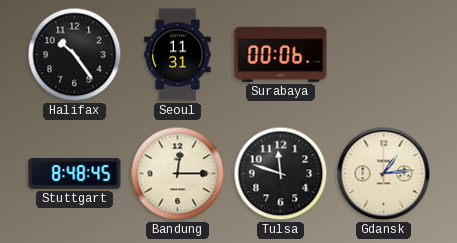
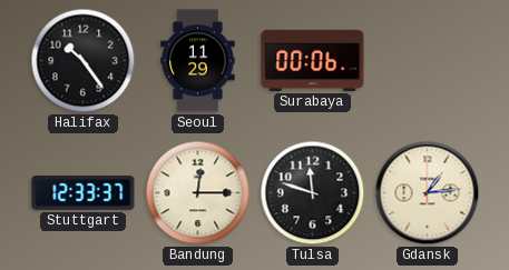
Seoul: 11:31 -> 11:29 (198, 61)
Stuttgart: 8:48 -> 12:33 (84, 193)
